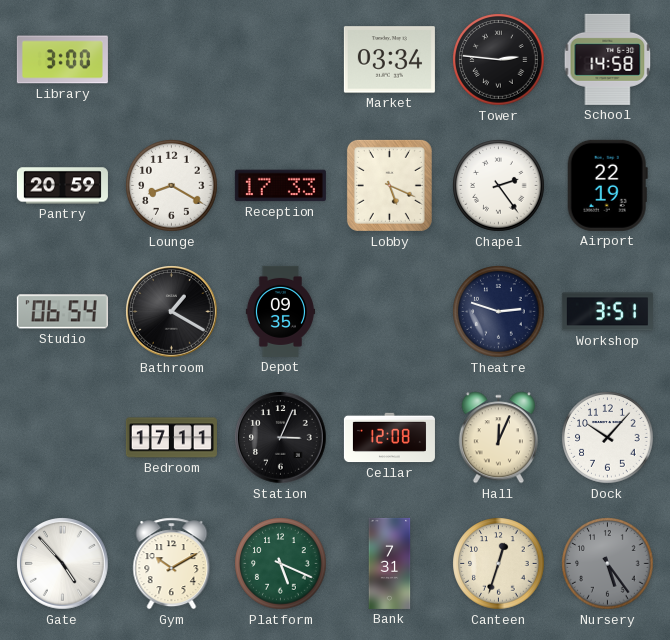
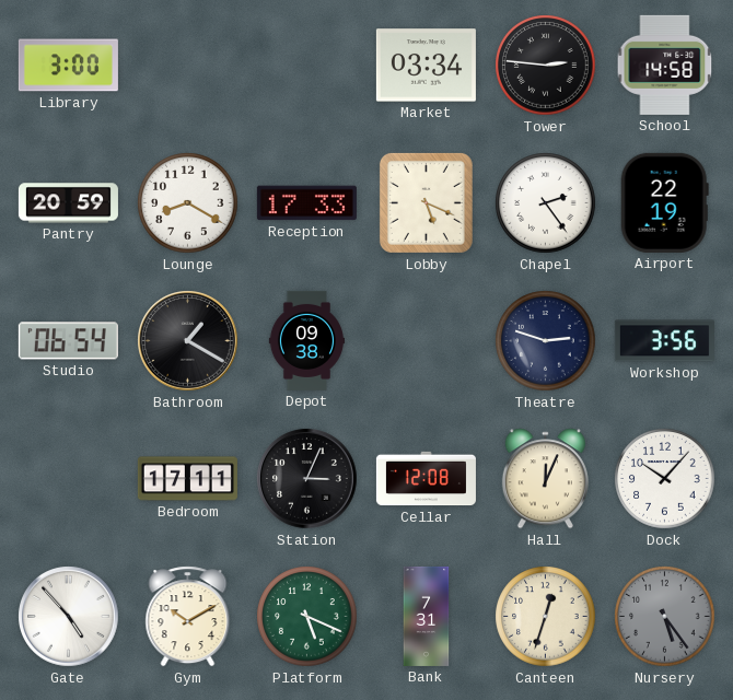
Depot: 09:35 -> 09:38 (306, 340)
Workshop: 3:51 -> 3:56 (664, 341)
